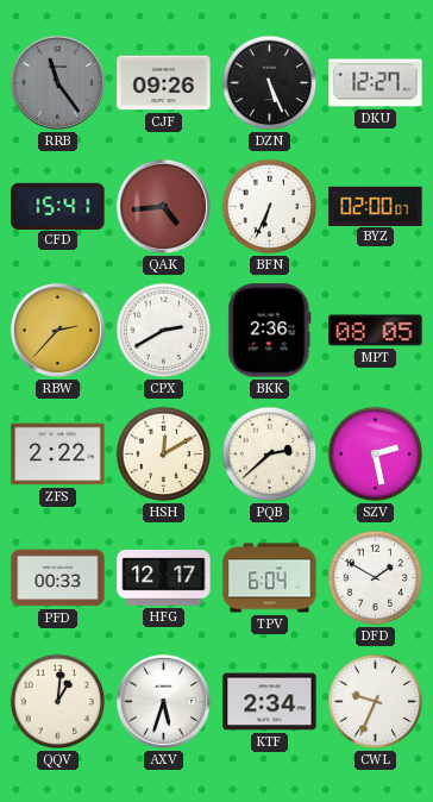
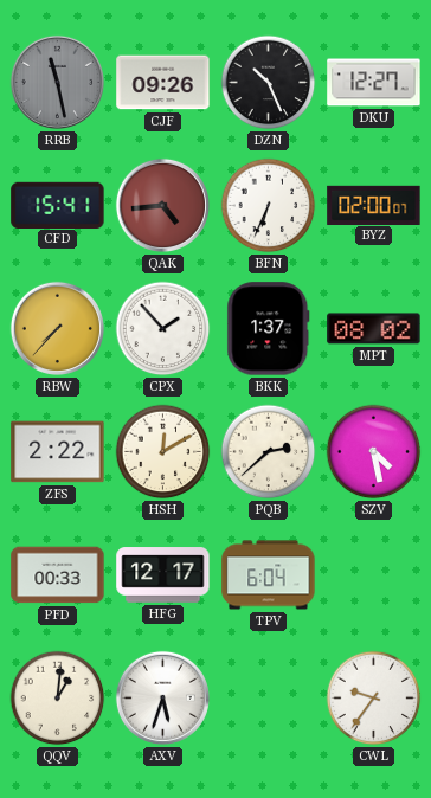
RRB: 11:24 -> 11:28 (57, 82)
DZN: 5:26 -> 10:26 (269, 83)
RBW: 2:37 -> 7:37 (57, 328)
CPX: 2:40 -> 1:53 (163, 329)
BKK: 2:36 -> 1:37 (269, 329)
MPT: 08:05 -> 08:02 (374, 329)
SZV: 2:28 -> 4:28 (374, 452)
DFD: 1:50 -> none (376, 578)
KTF: 2:34 -> none (270, 702)
CWL: 9:34 -> 9:36 (374, 699)
